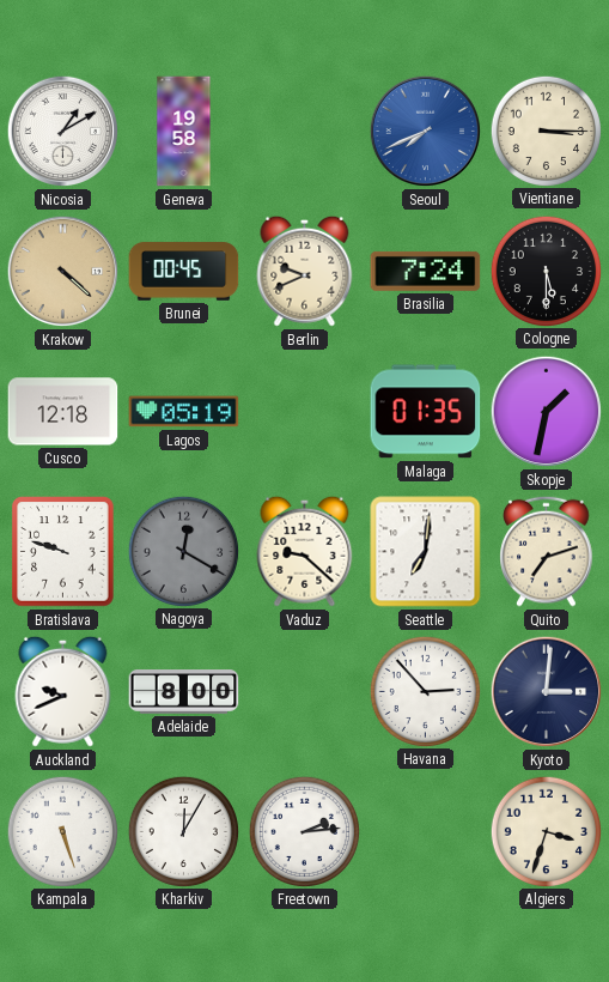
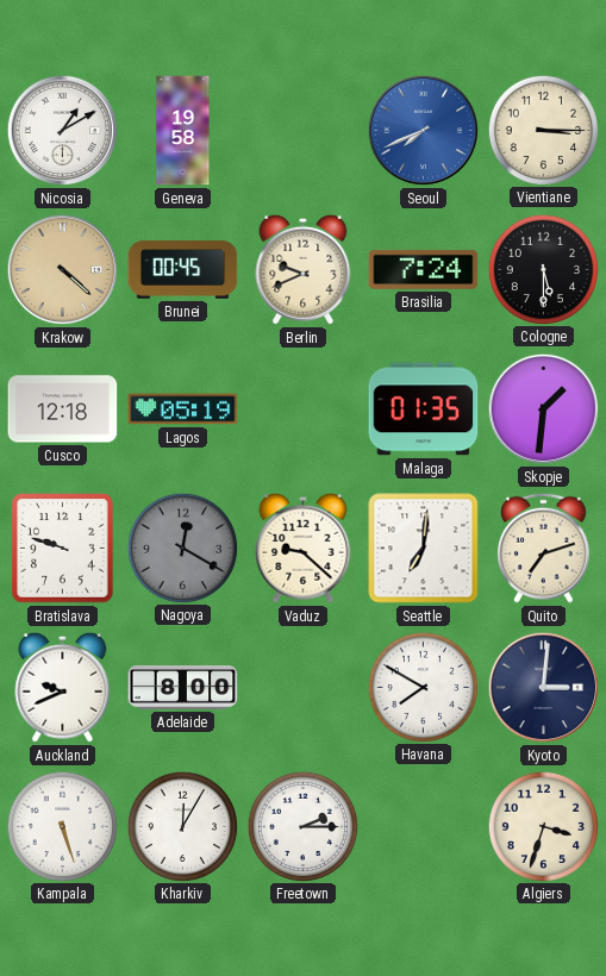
Skopje: 1:32 -> 1:31 (544, 409)
Havana: 2:53 -> 7:50 (423, 687)
Freetown: 2:14 -> 2:15 (302, 826)
